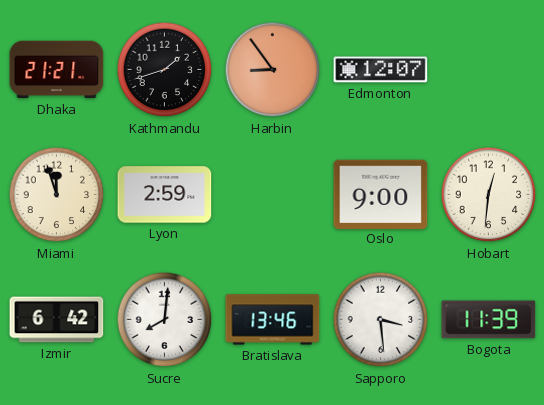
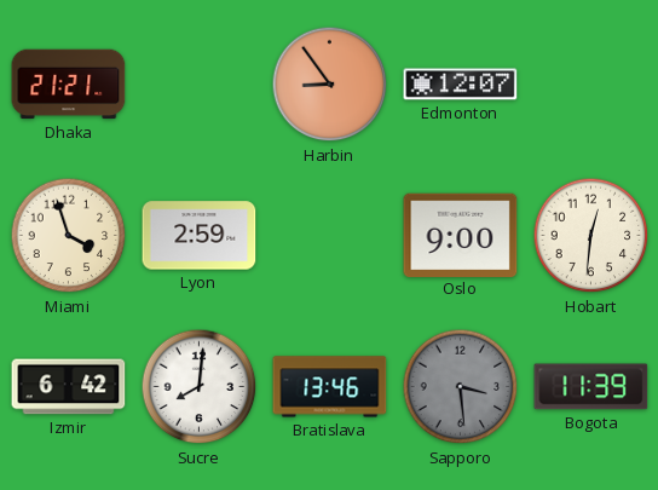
Kathmandu: 1:42 -> none (165, 70)
Miami: 11:57 -> 3:57 (69, 236)
Sapporo dial: white -> grey (461, 387)
